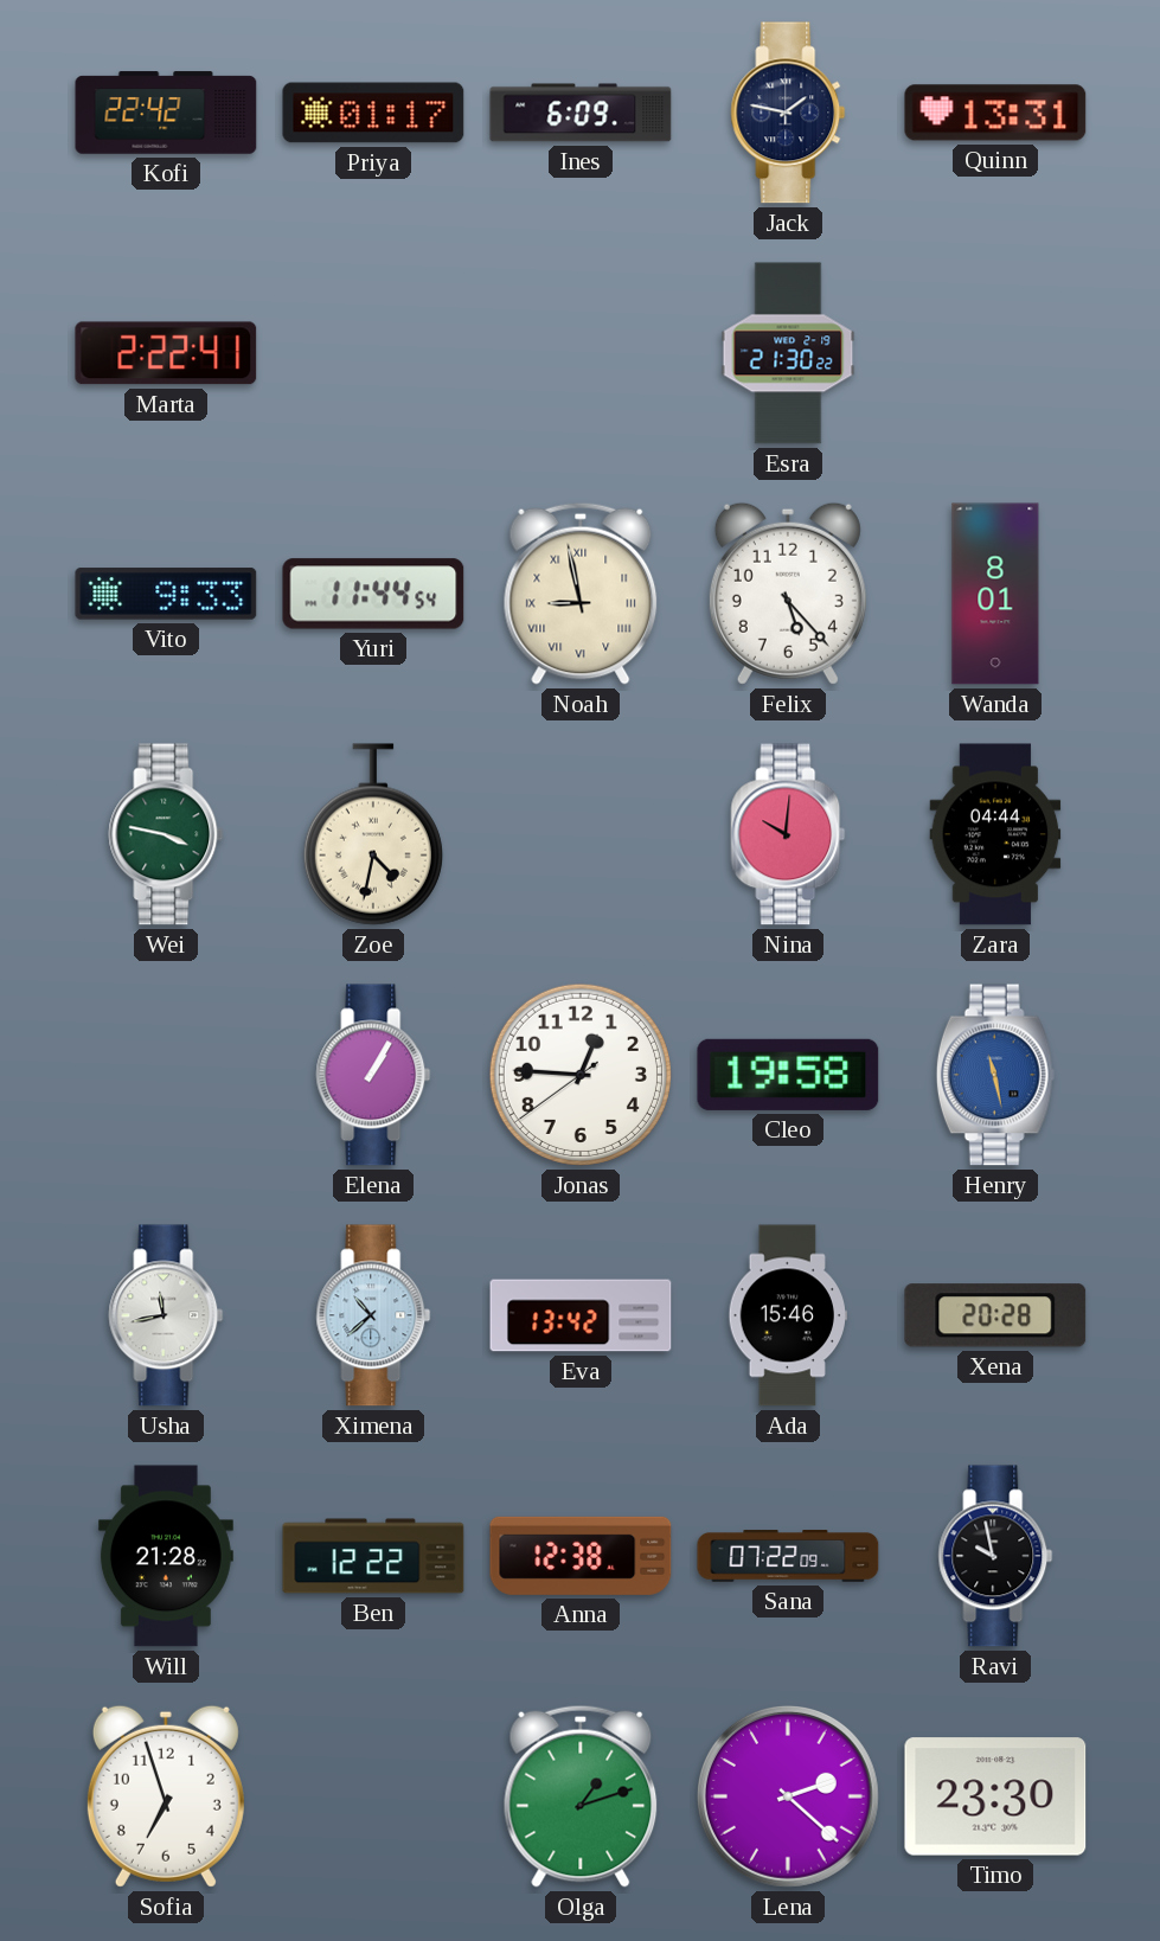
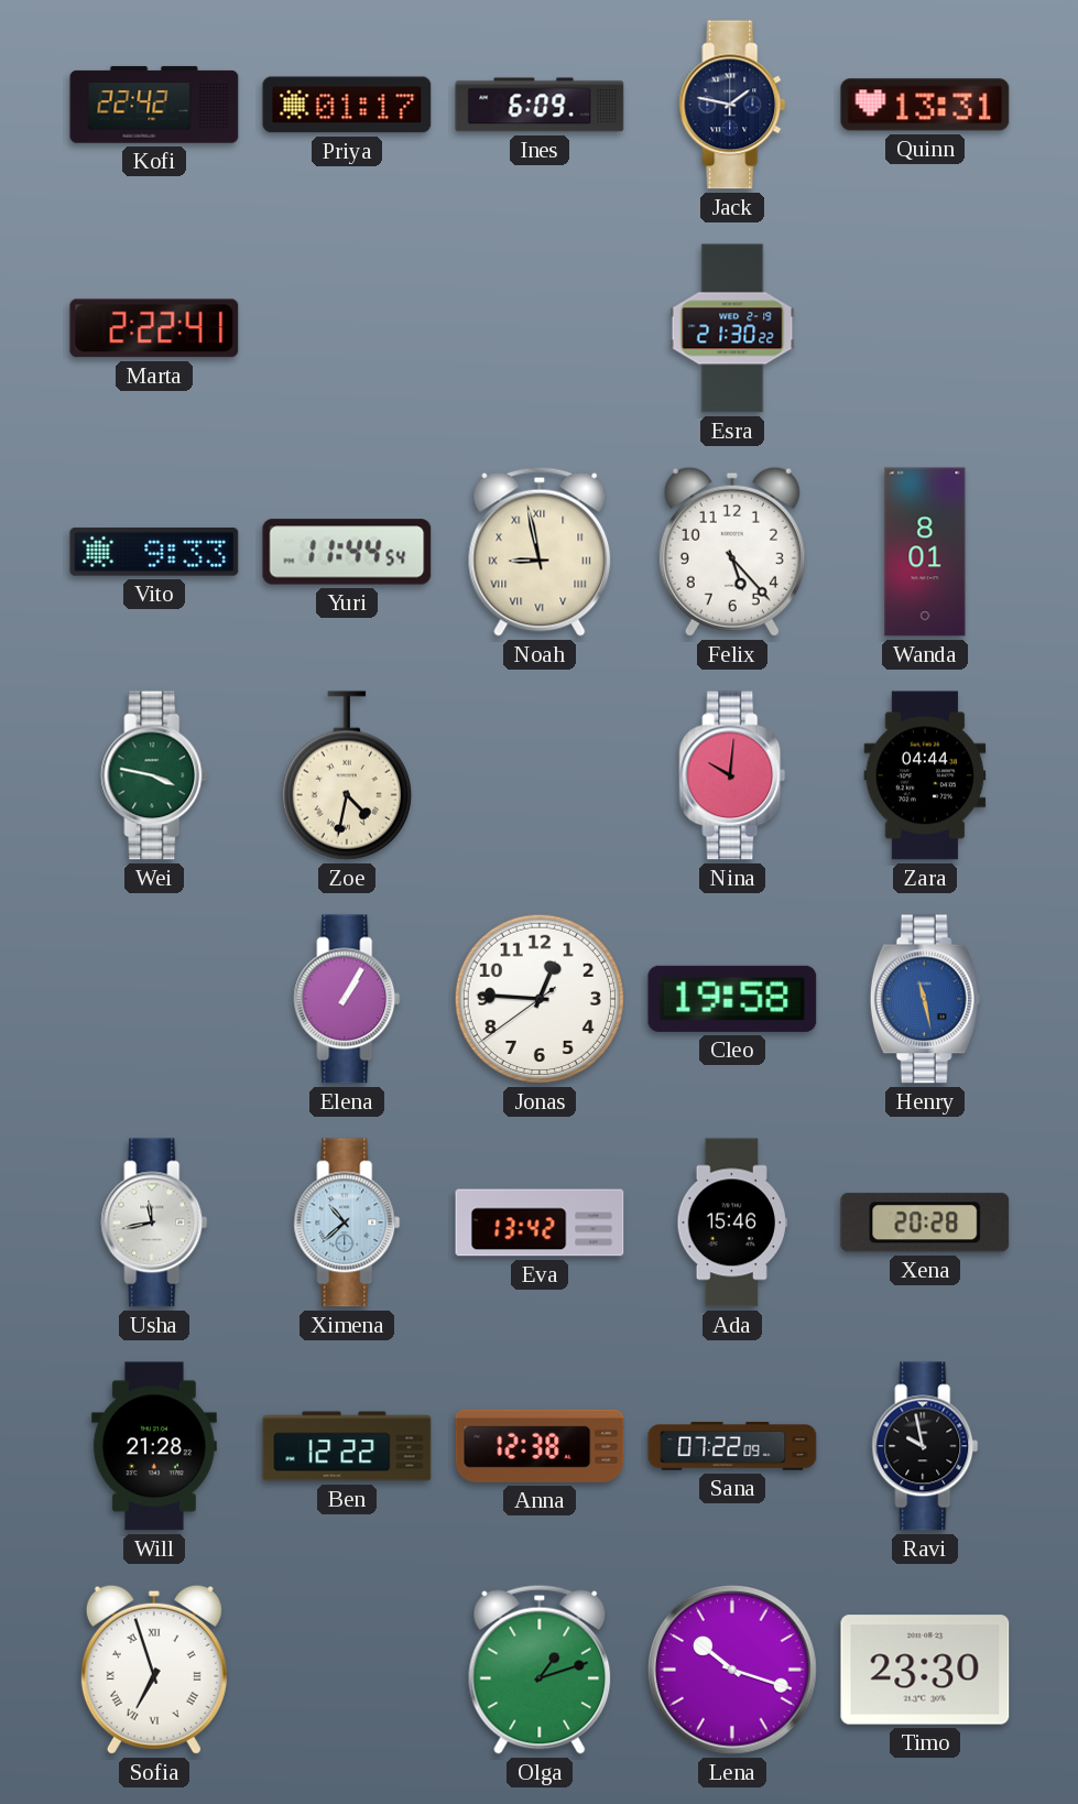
Sofia numerals: Arabic -> Roman (154, 1670)
Lena: 2:22 -> 10:18 (733, 1671)
